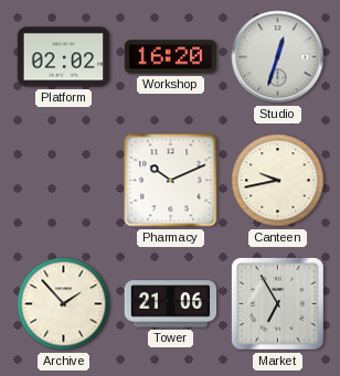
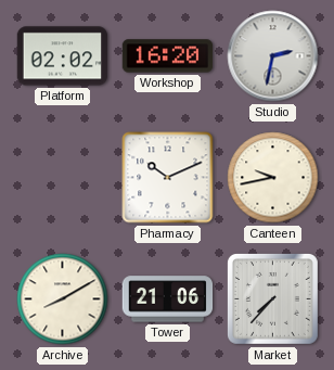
Studio: 12:33 -> 2:32 (273, 56)
Archive: 1:53 -> 8:10 (63, 299)
Market: 6:55 -> 7:37 (272, 298)
